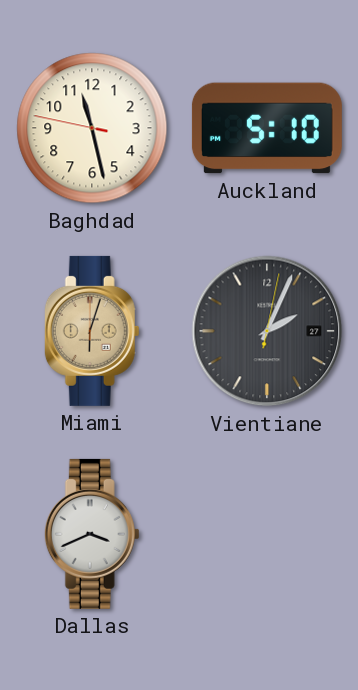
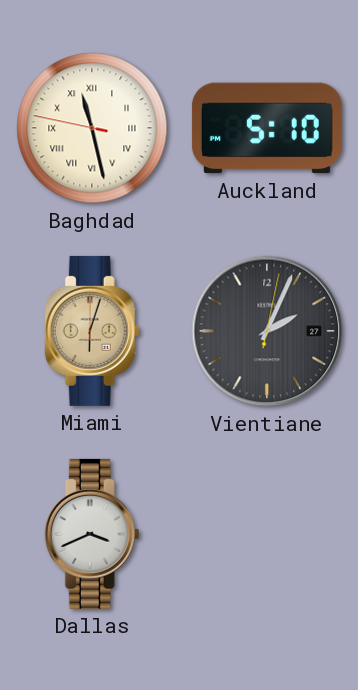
Baghdad numerals: Arabic -> Roman (92, 128)
